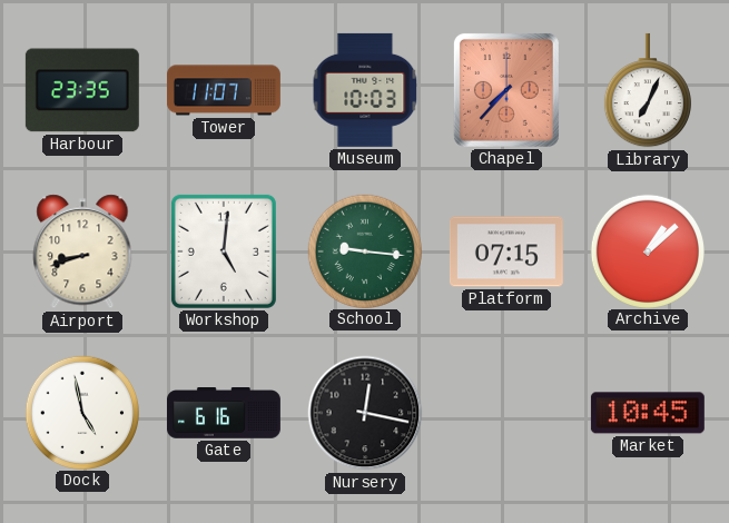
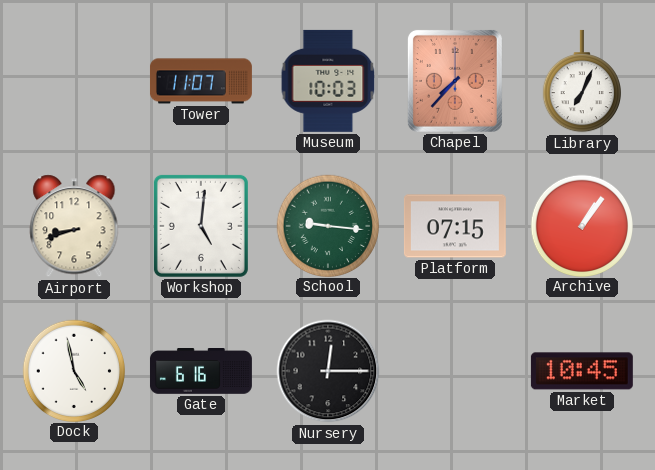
Harbour: 23:35 -> none (82, 90)
Archive: 1:08 -> 1:06 (581, 225)
Nursery: 12:17 -> 12:15 (328, 371)
